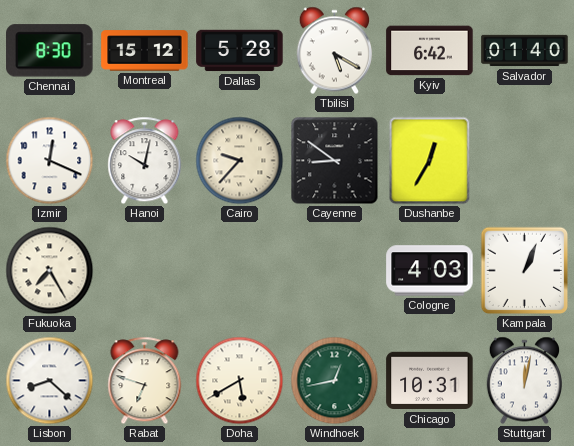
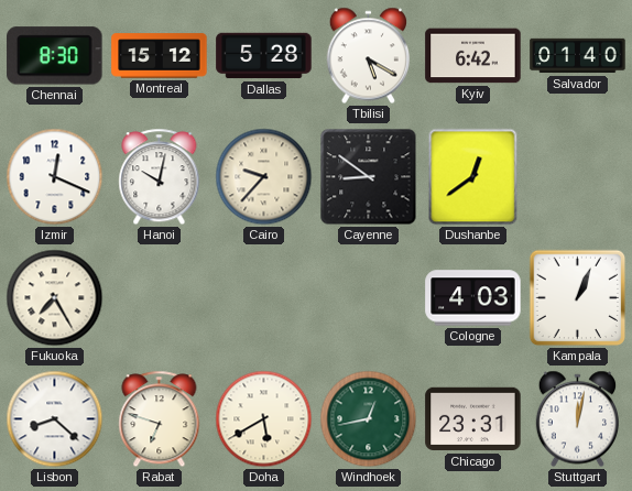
Dushanbe: 12:35 -> 12:39 (473, 177)
Chicago: 10:31 -> 23:31 (473, 419)
